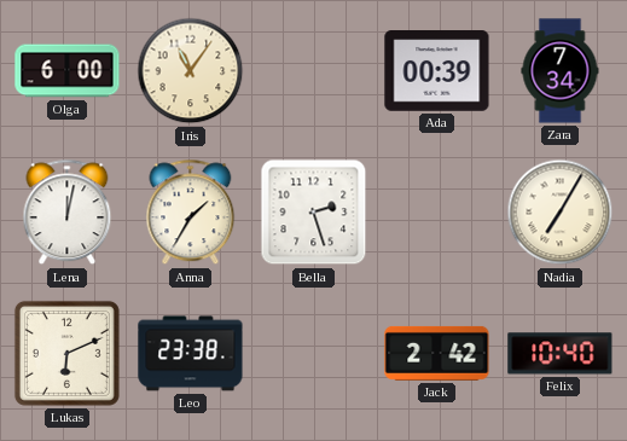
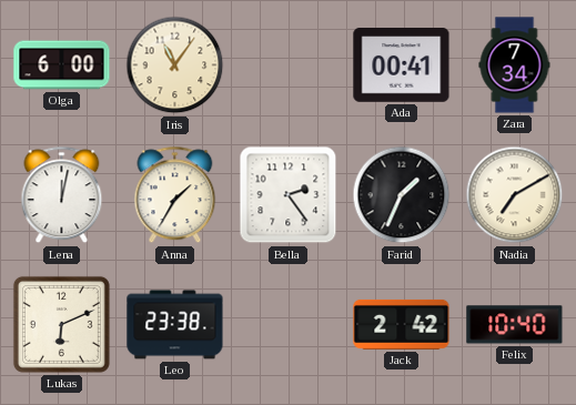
Ada: 00:39 -> 00:41 (402, 65)
Bella: 2:27 -> 2:24 (289, 195)
Farid: none -> 1:34 (402, 195)
Nadia: 7:05 -> 7:10 (515, 195)
